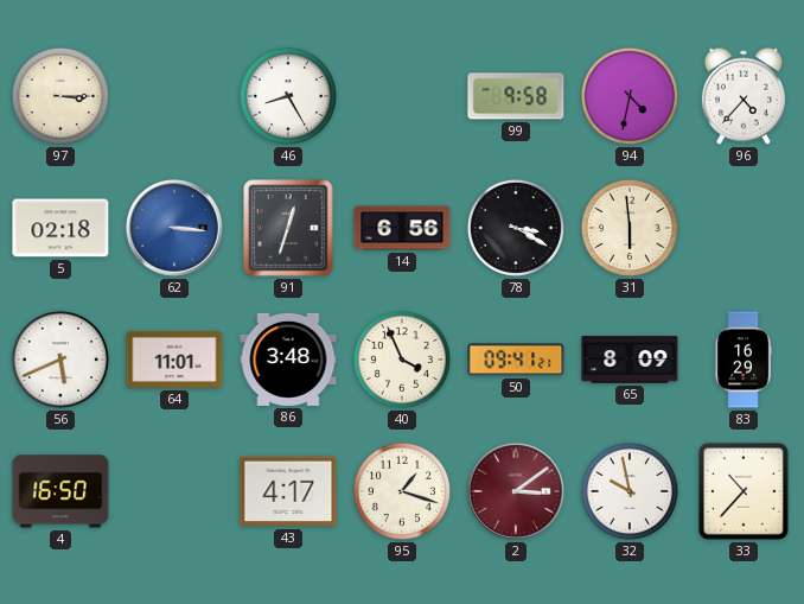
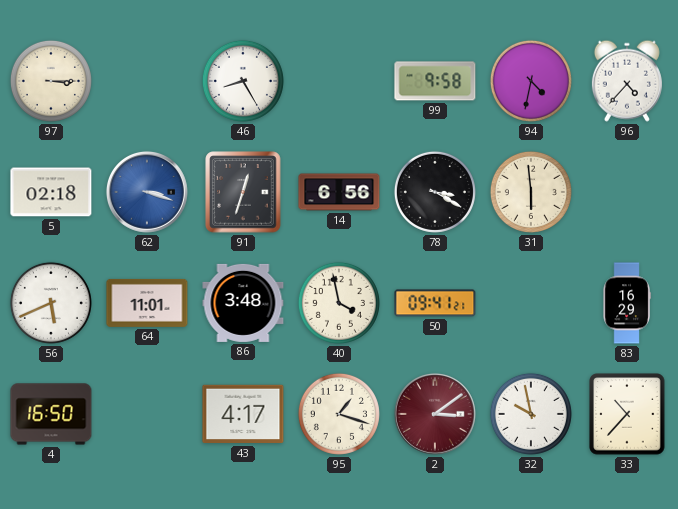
62: 3:16 -> 3:18 (147, 192)
40: 3:56 -> 3:58 (339, 303)
65: 8:09 -> none (630, 360)
